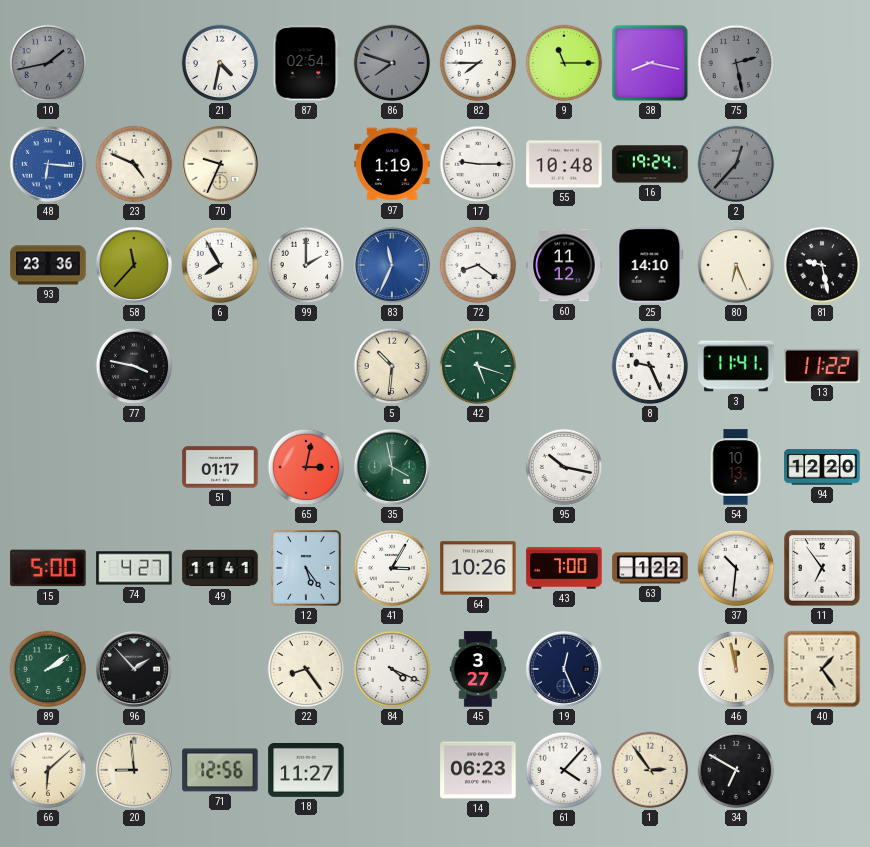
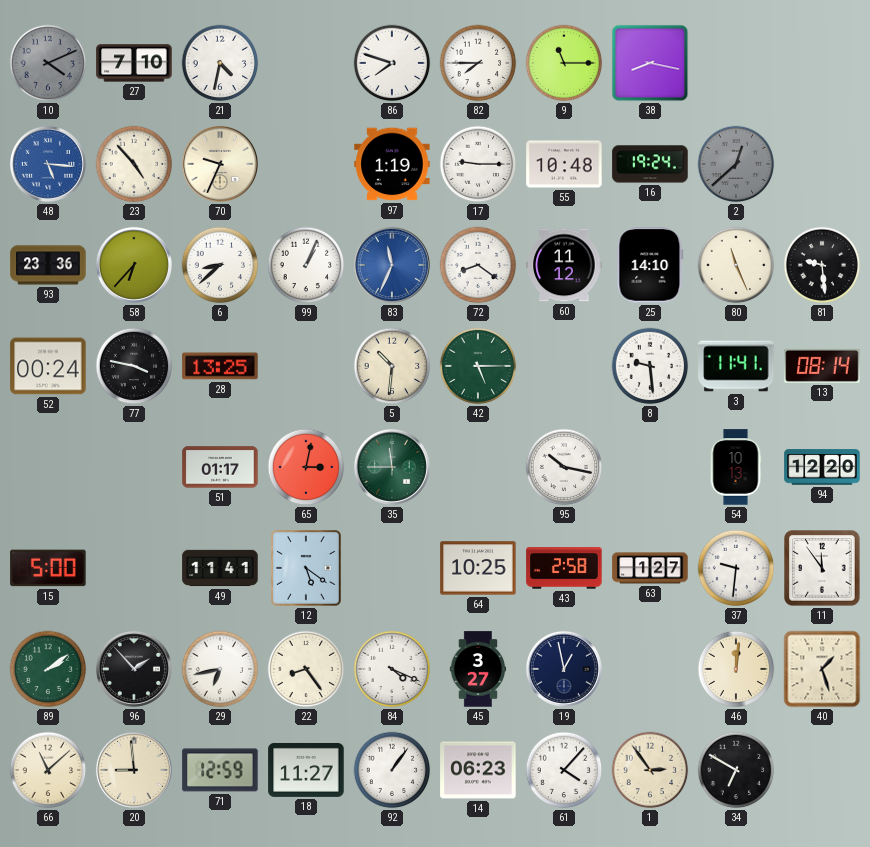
10: 1:43 -> 4:11 (48, 63)
27: none -> 7:10 (134, 63)
87: 02:54 -> none (306, 63)
86 dial: grey -> white (392, 63)
75: 2:28 -> none (736, 63)
48: 6:16 -> 5:16 (48, 164)
23: 4:49 -> 4:53 (134, 164)
2: 12:37 -> 12:38 (736, 164)
58: 11:37 -> 6:37 (134, 265)
6: 7:55 -> 8:38 (220, 265)
99: 2:00 -> 1:04 (306, 265)
80: 6:26 -> 11:26 (736, 265)
81: 9:28 -> 9:29 (822, 265)
52: none -> 00:24 (48, 366)
28: none -> 13:25 (220, 366)
42: 5:18 -> 5:15 (478, 366)
8: 9:26 -> 9:29 (650, 366)
13: 11:22 -> 08:14 (822, 366)
35: 3:58 -> 11:45 (392, 467)
74: 4:27 -> none (134, 568)
12: 5:24 -> 5:21 (307, 569)
41: 3:05 -> none (392, 568)
64: 10:26 -> 10:25 (478, 568)
43: 7:00 -> 2:58 (564, 568)
63: 1:22 -> 1:27 (650, 568)
37: 10:31 -> 9:31 (736, 568)
11: 6:54 -> 11:54 (823, 569)
29: none -> 6:43 (220, 669)
19: 12:26 -> 12:58 (564, 669)
46: 11:58 -> 12:01 (736, 669)
40: 1:24 -> 1:27 (822, 669)
66: 6:08 -> 11:08 (48, 770)
71: 12:56 -> 12:59 (220, 770)
92: none -> 1:06 (392, 770)
